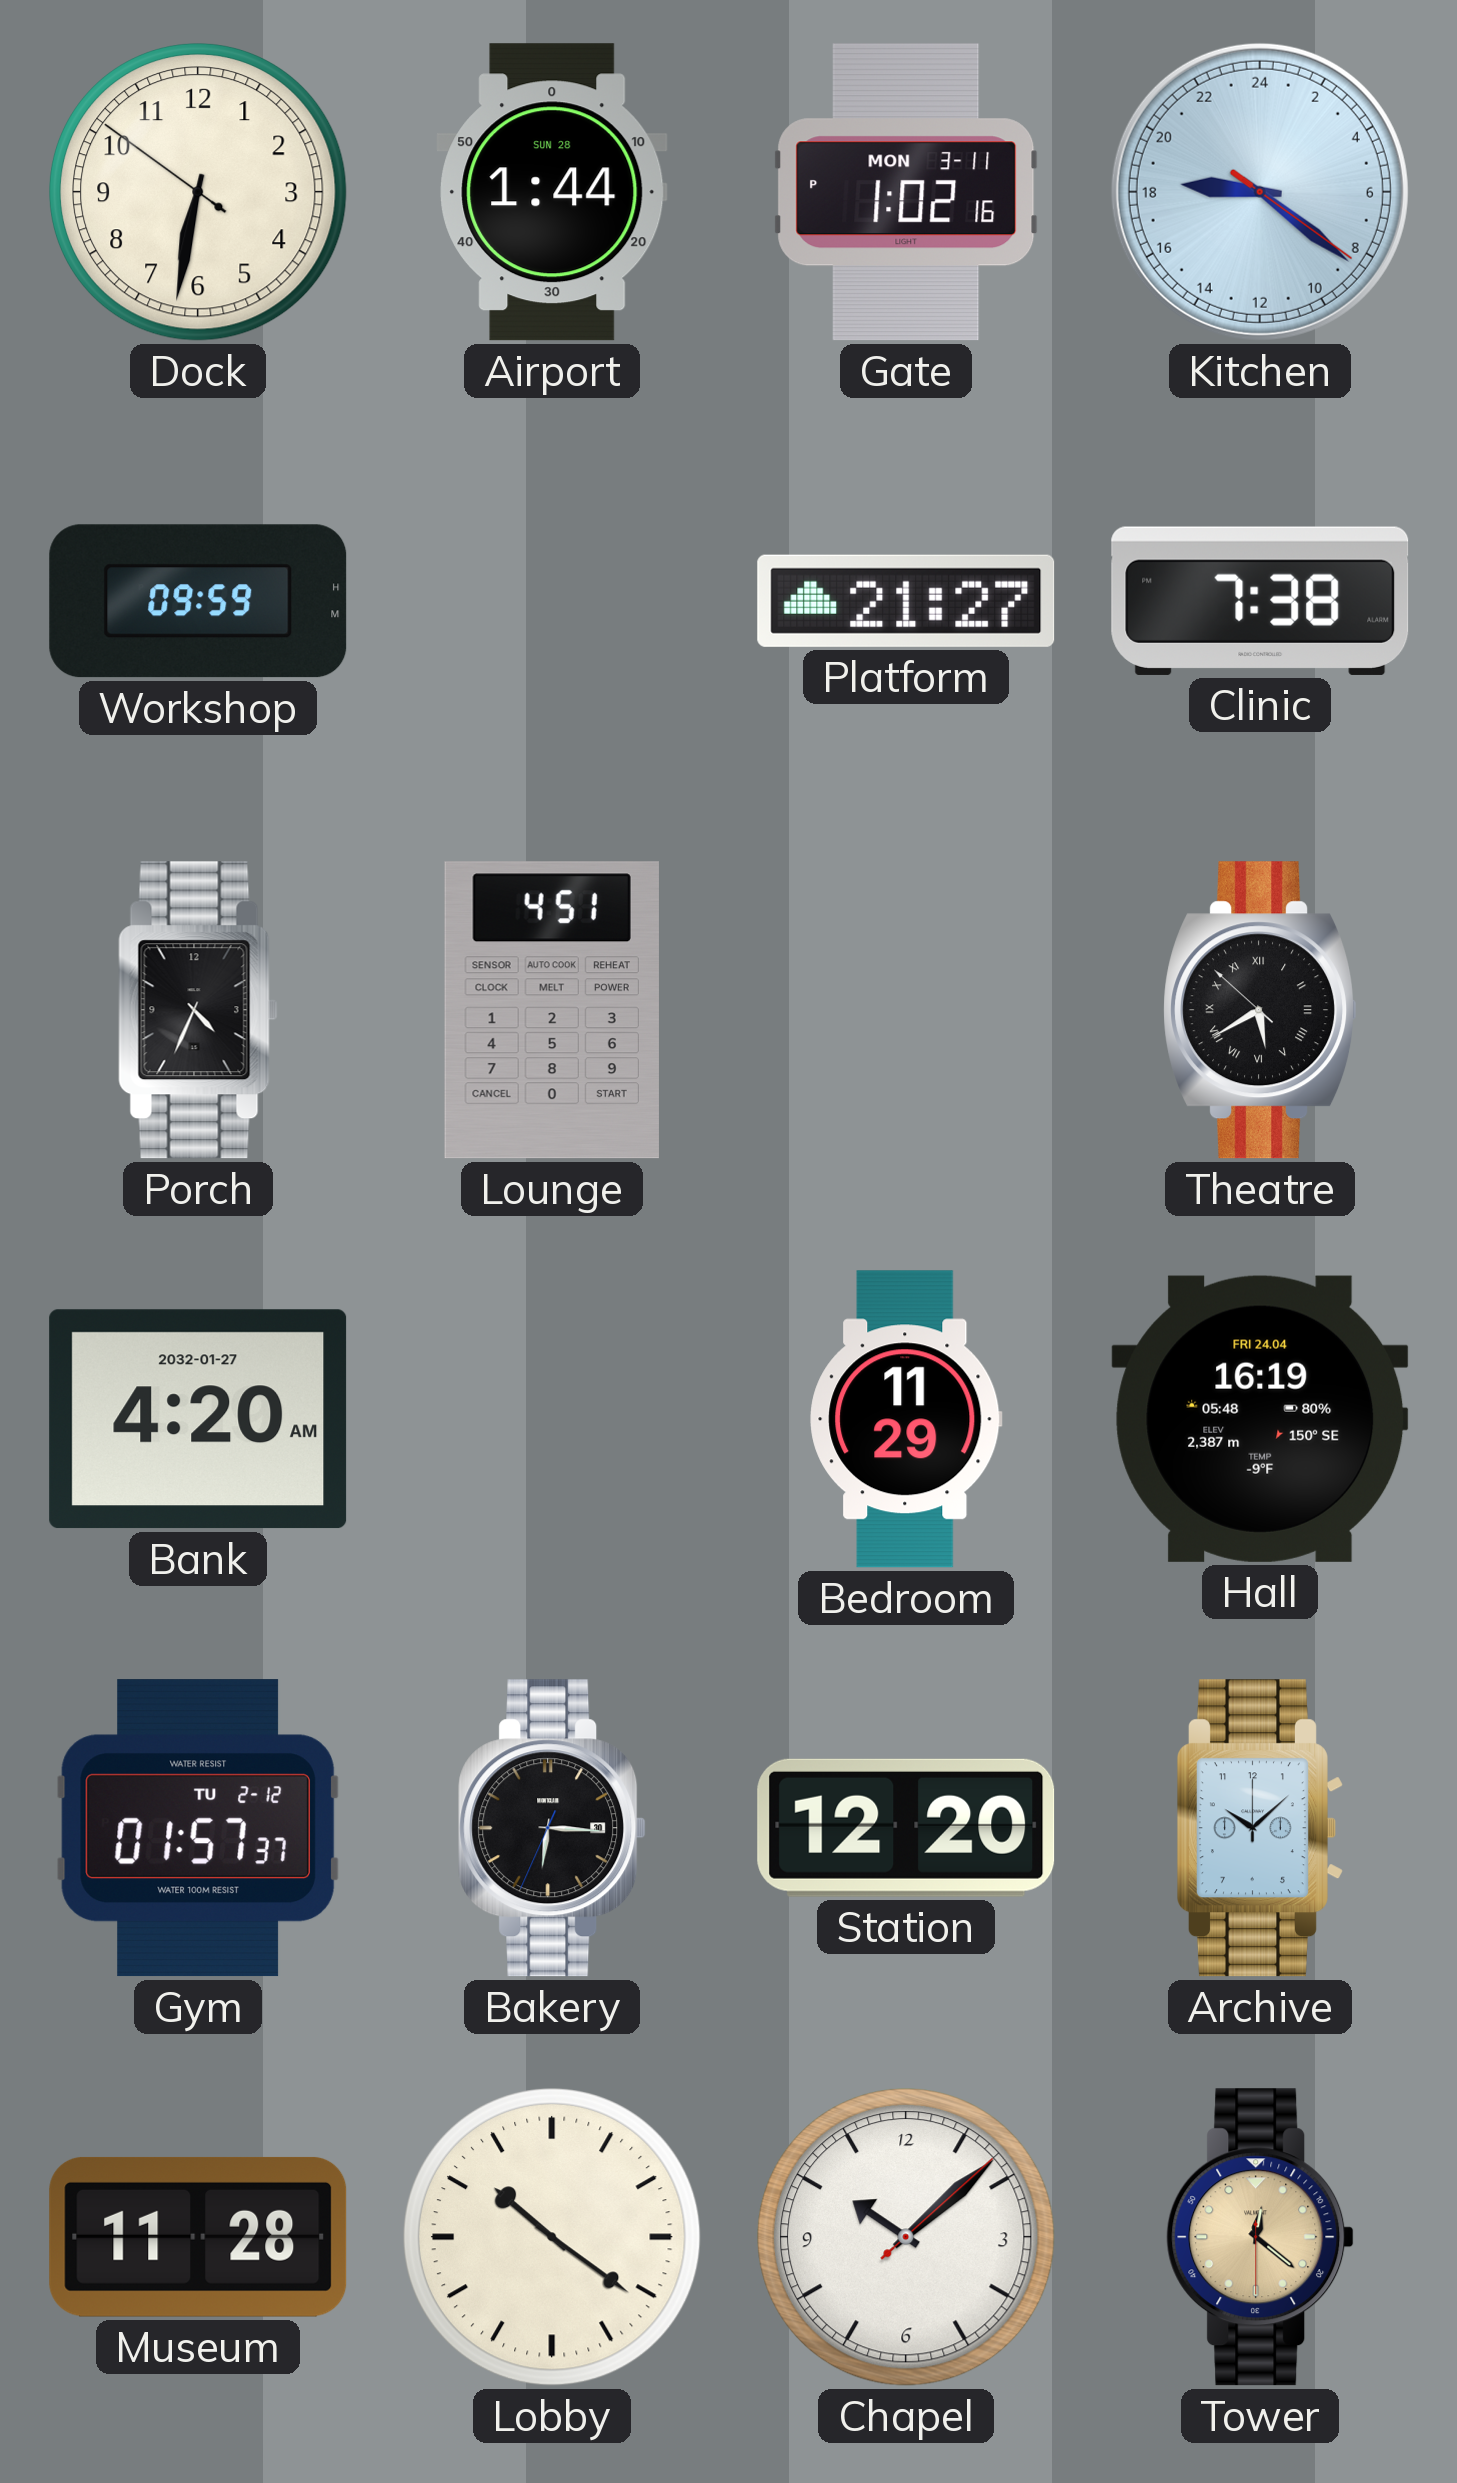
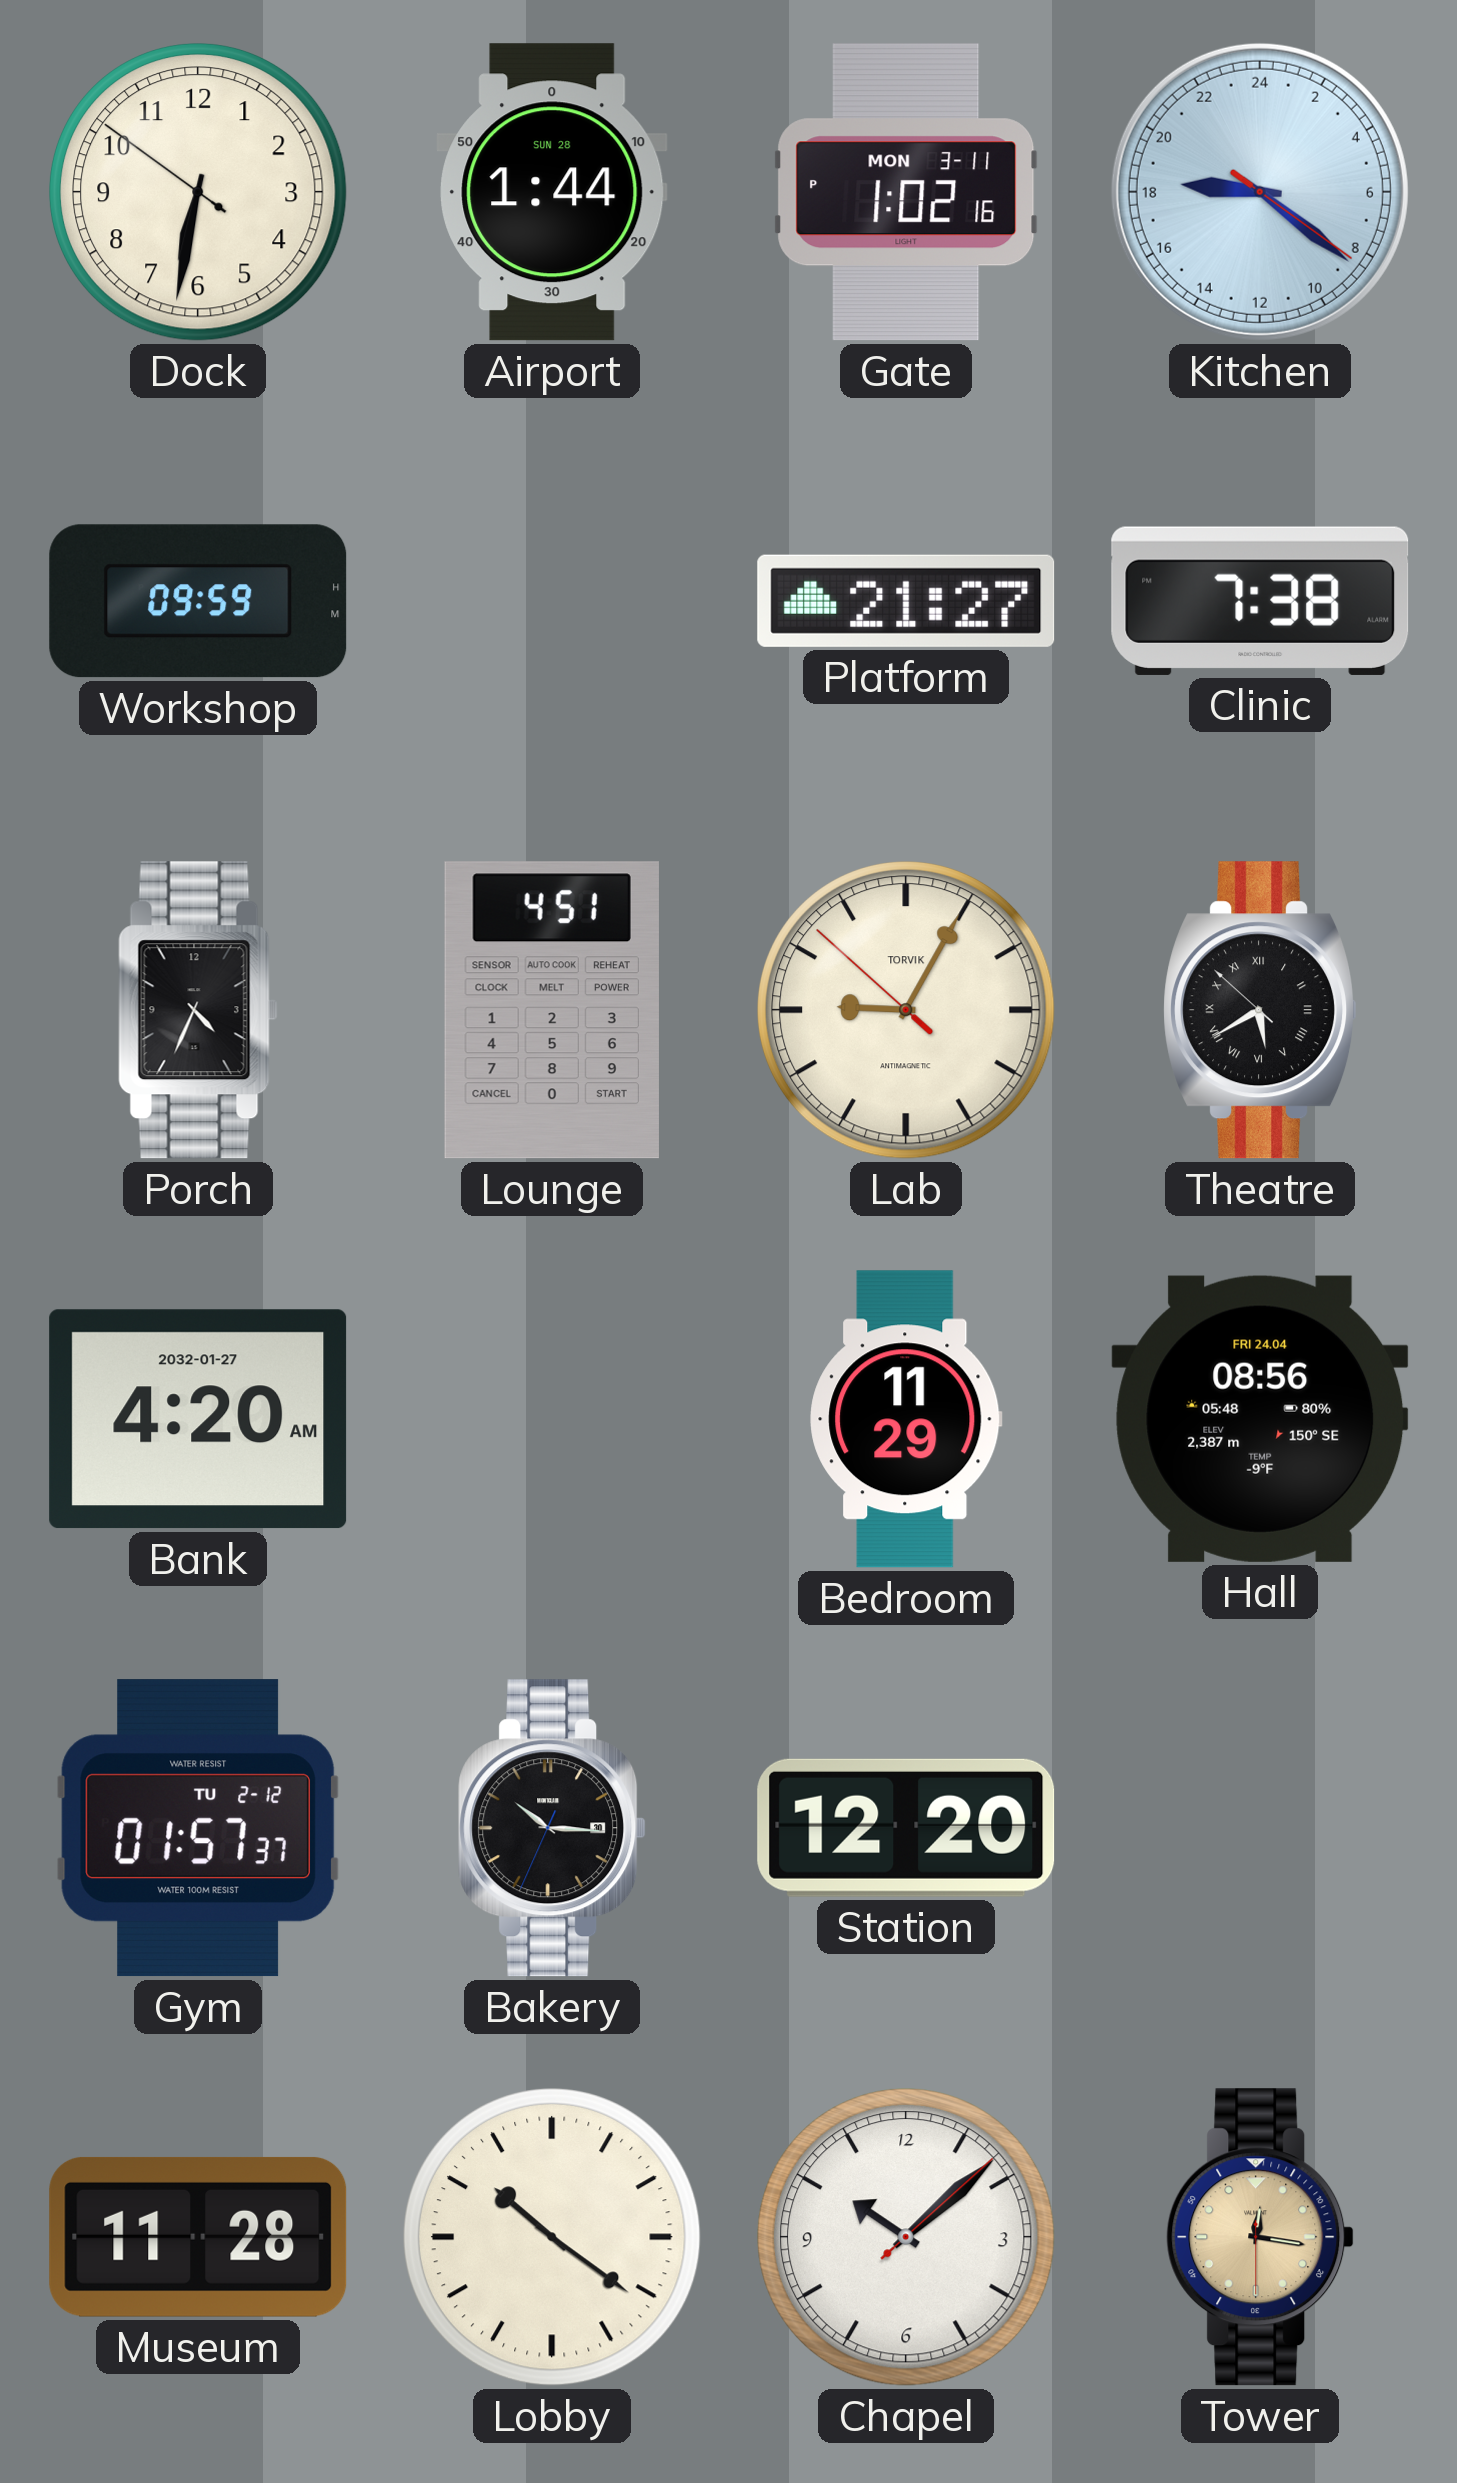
Lab: none -> 9:04 (907, 1011)
Hall: 16:19 -> 08:56 (1260, 1419)
Bakery: 6:15 -> 10:15 (552, 1828)
Archive: 10:08 -> none (1260, 1828)
Tower: 12:21 -> 12:16 (1260, 2237)
